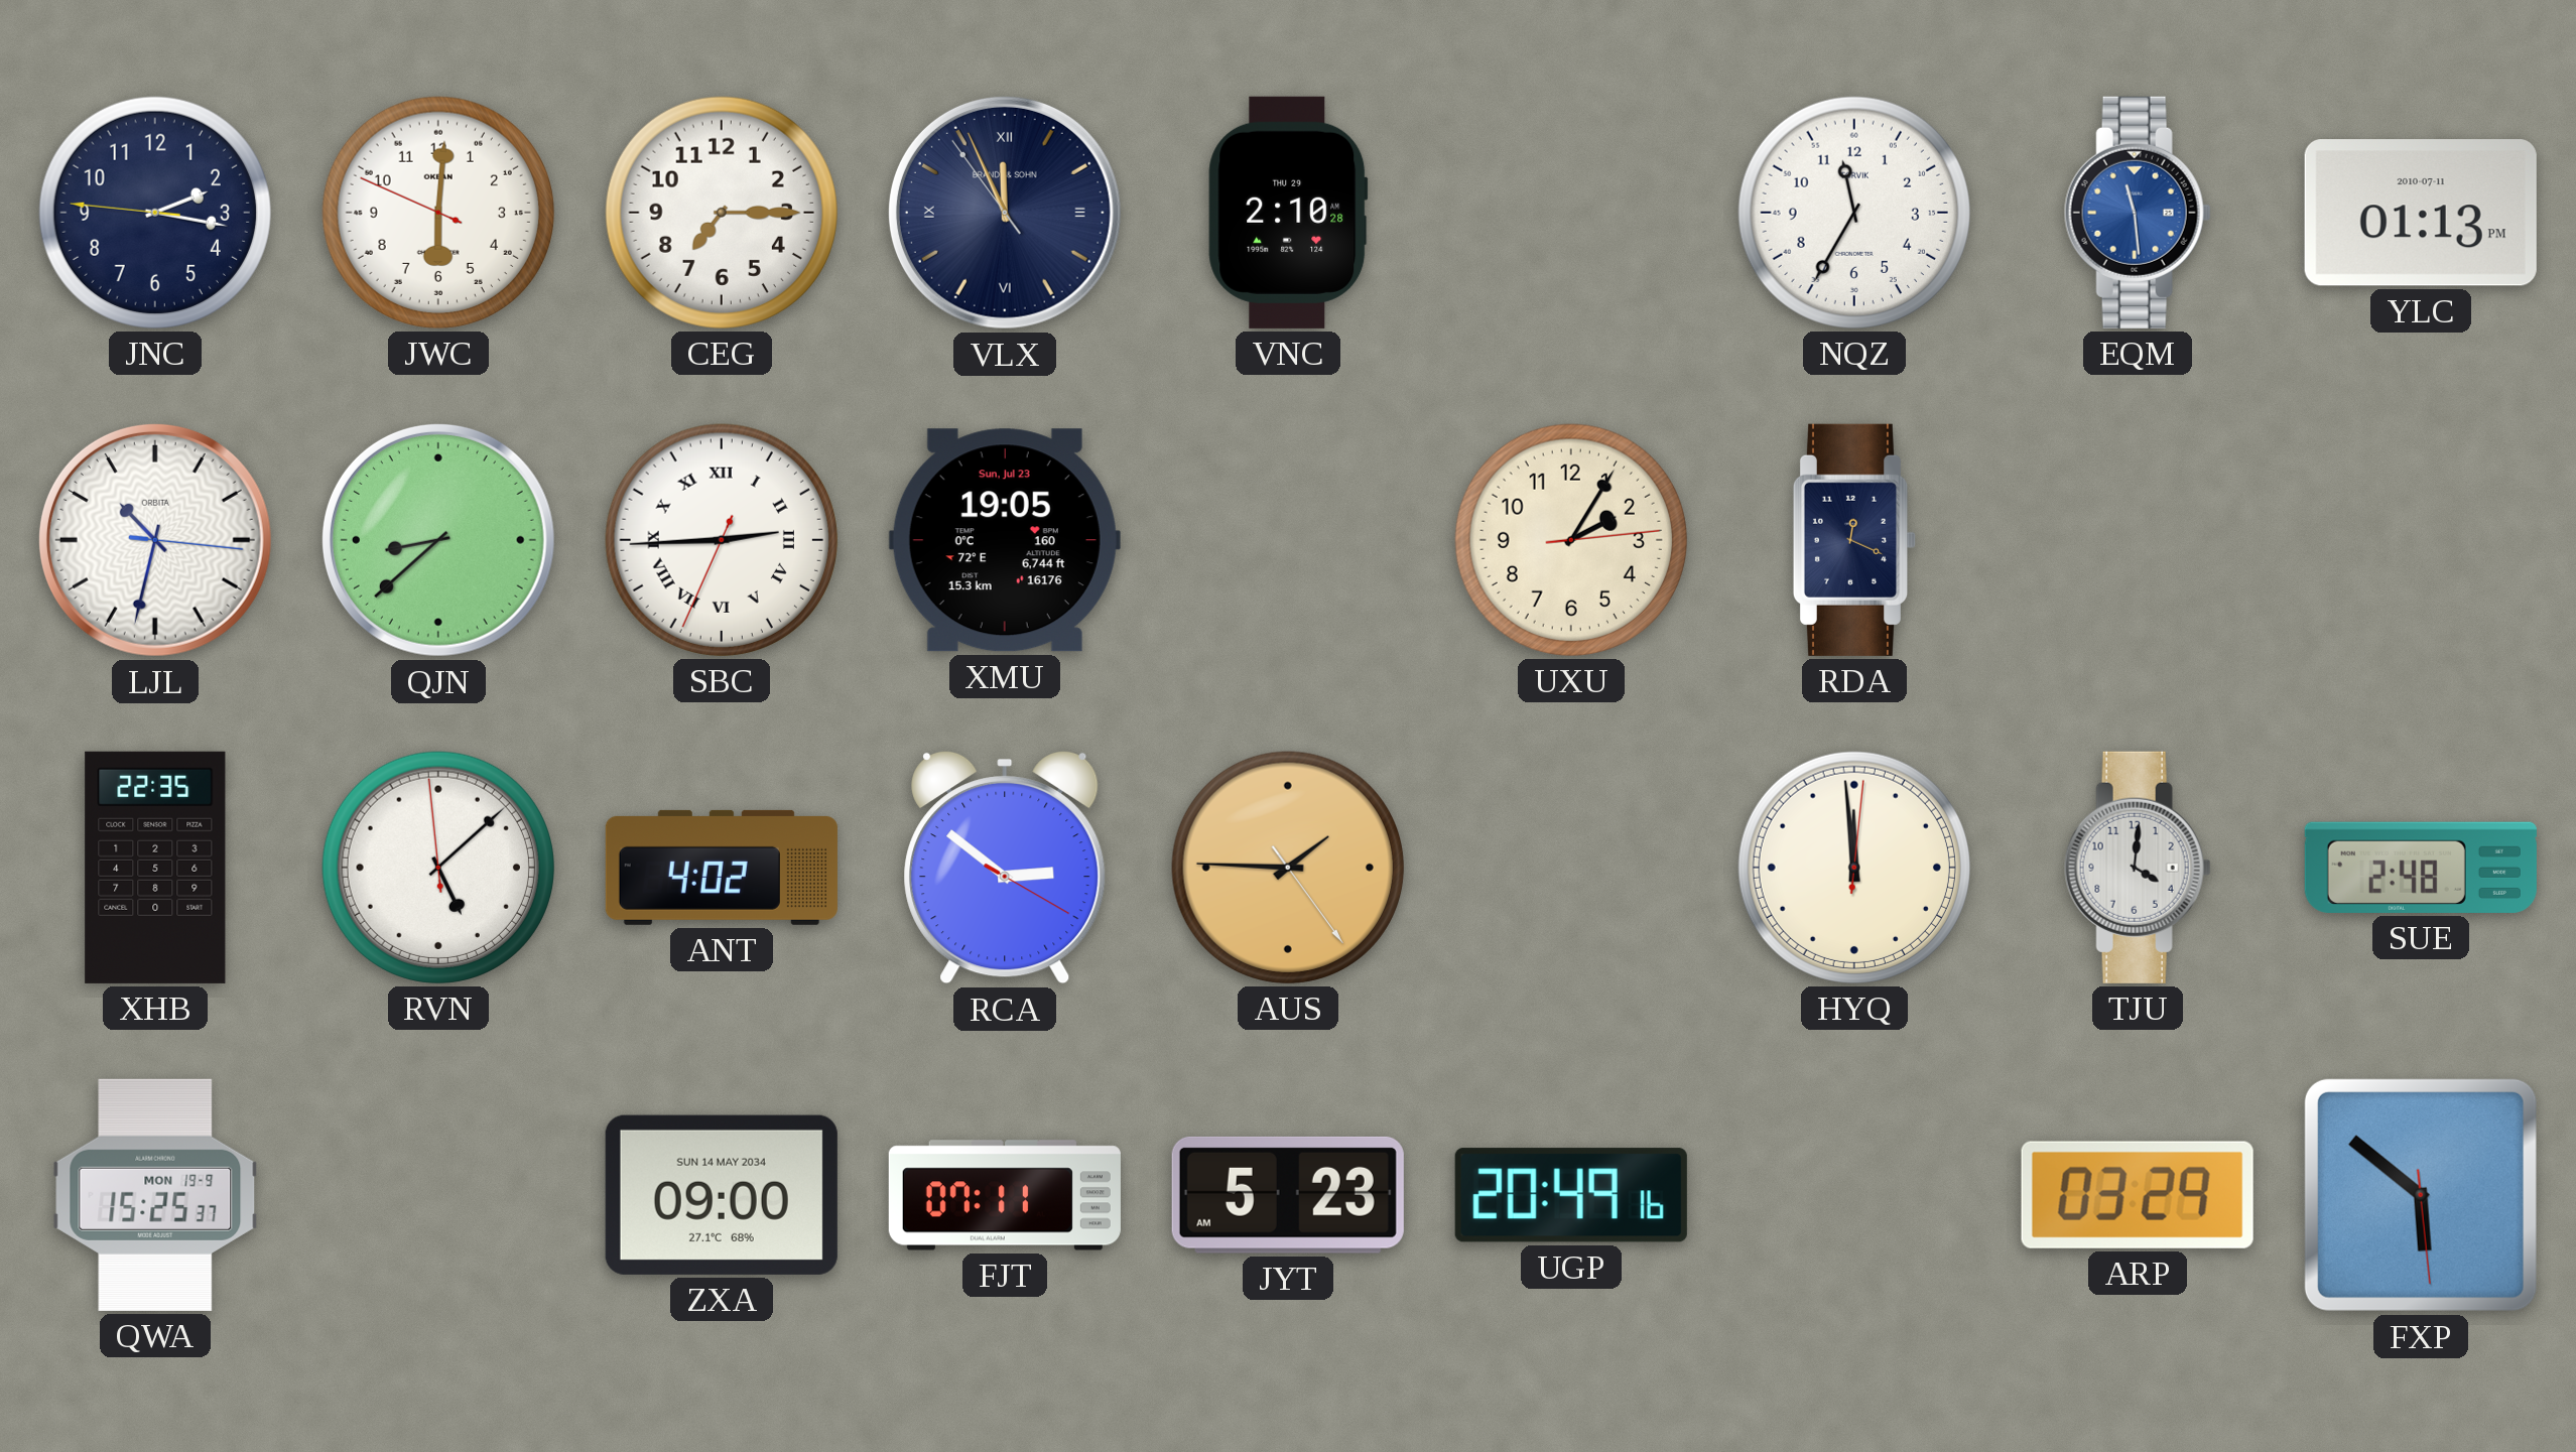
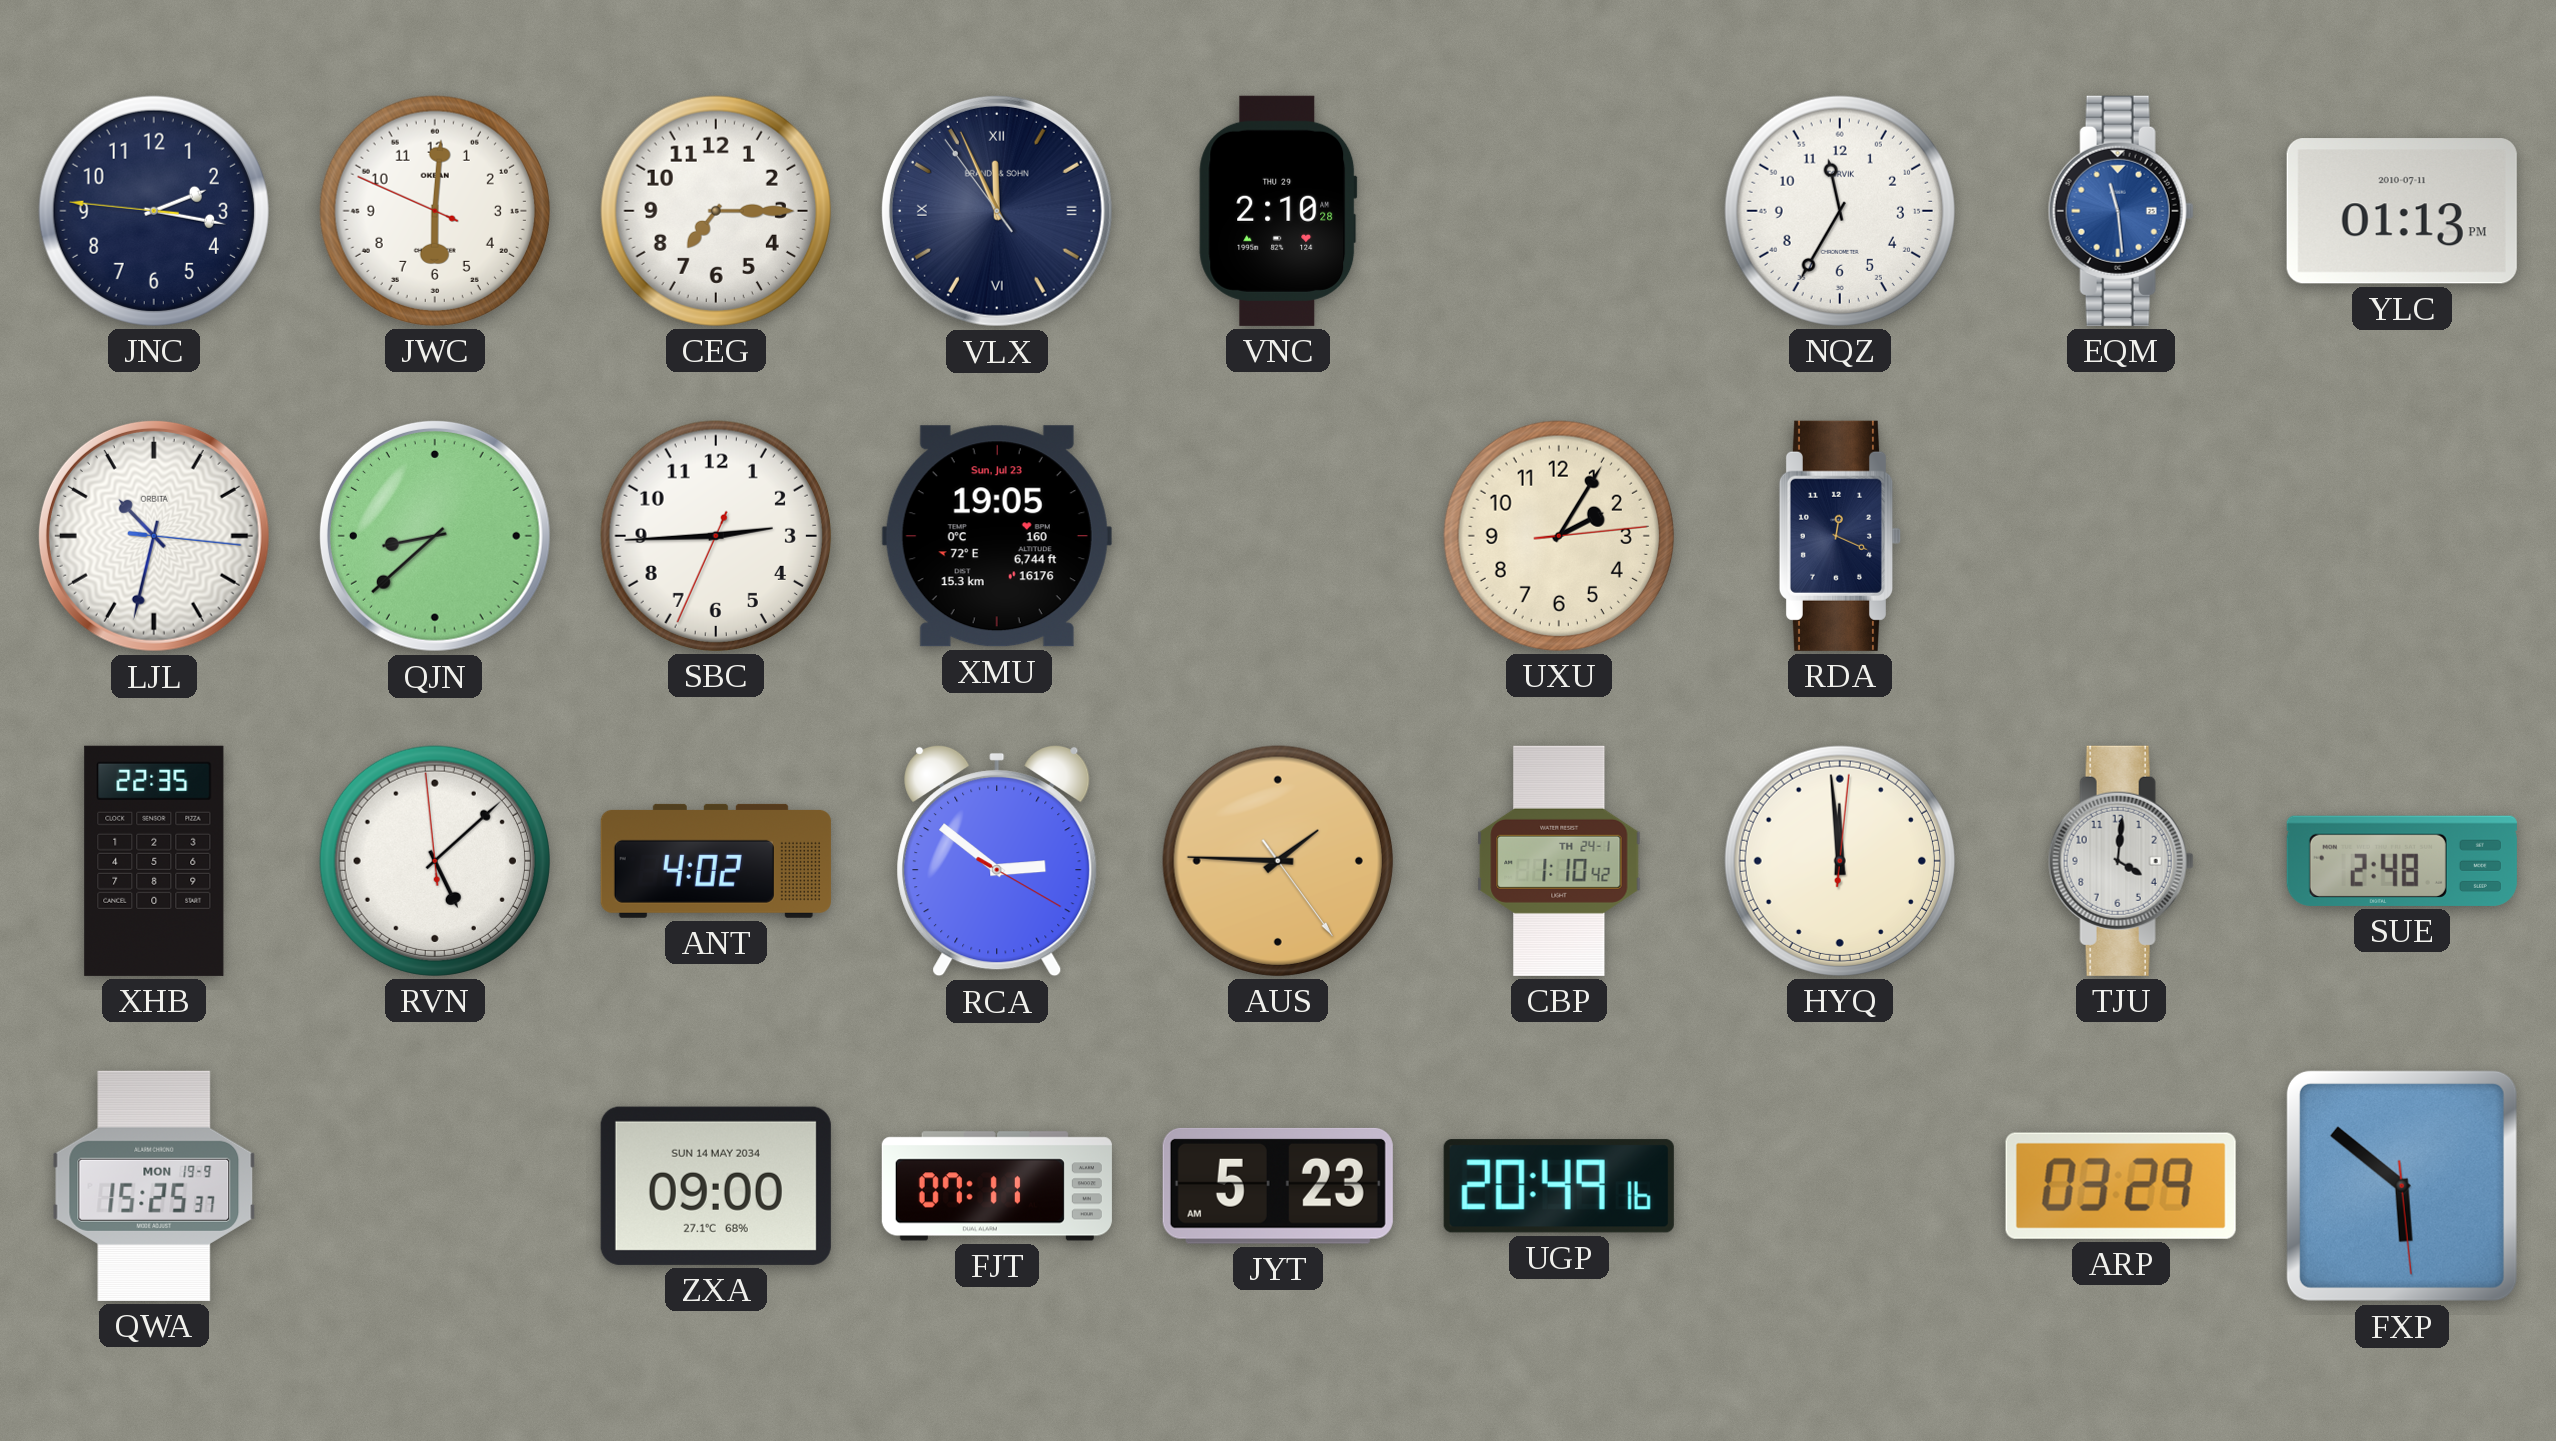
SBC numerals: Roman -> Arabic (716, 536)
CBP: none -> 1:10 (1559, 861)
